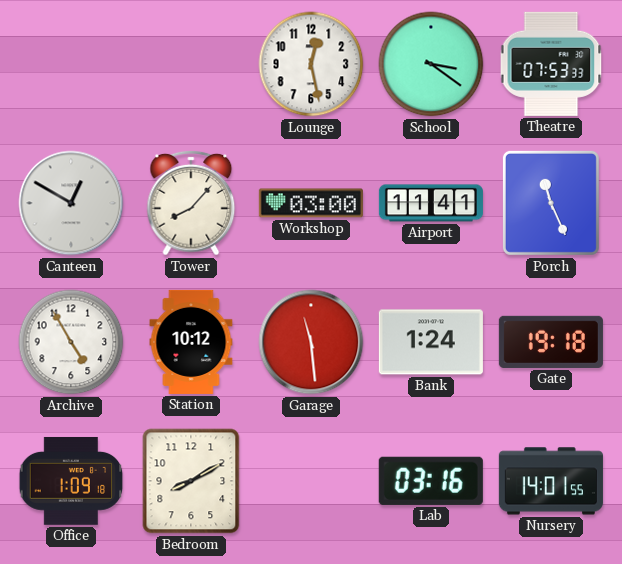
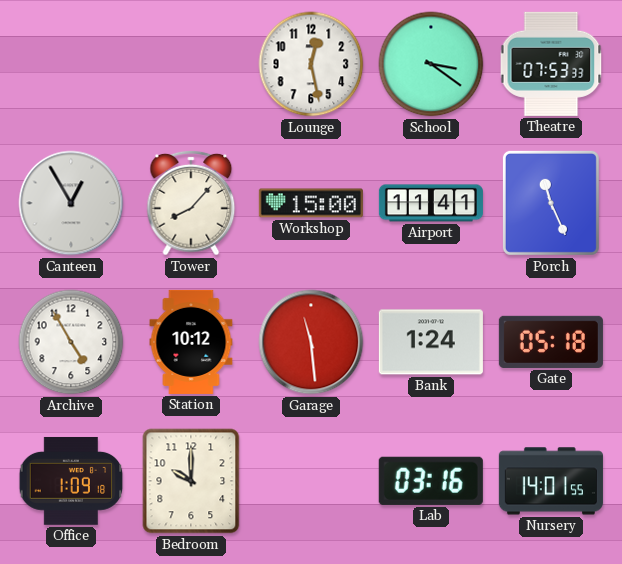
Canteen: 12:50 -> 12:55 (71, 203)
Workshop: 03:00 -> 15:00 (311, 203)
Gate: 19:18 -> 05:18 (551, 342)
Bedroom: 8:10 -> 10:00 (191, 481)
